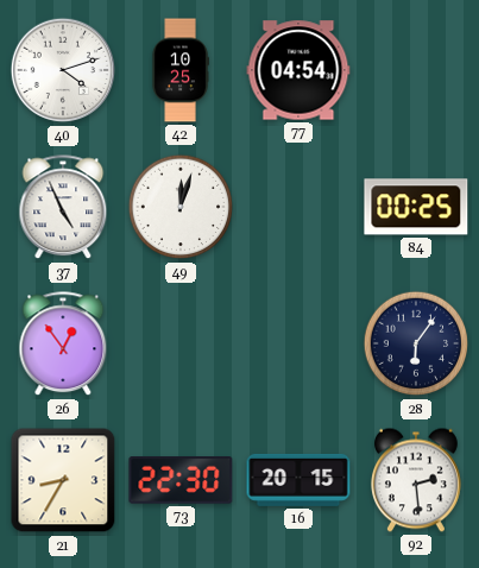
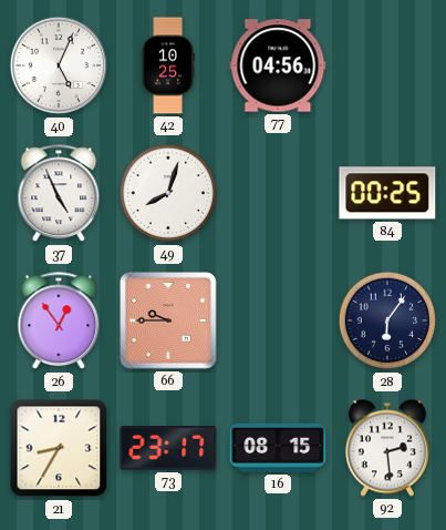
40: 4:12 -> 5:04 (59, 65)
77: 04:54 -> 04:56 (278, 65)
49: 12:03 -> 8:03 (168, 193)
66: none -> 9:45 (169, 322)
73: 22:30 -> 23:17 (168, 449)
16: 20:15 -> 08:15 (278, 448)
